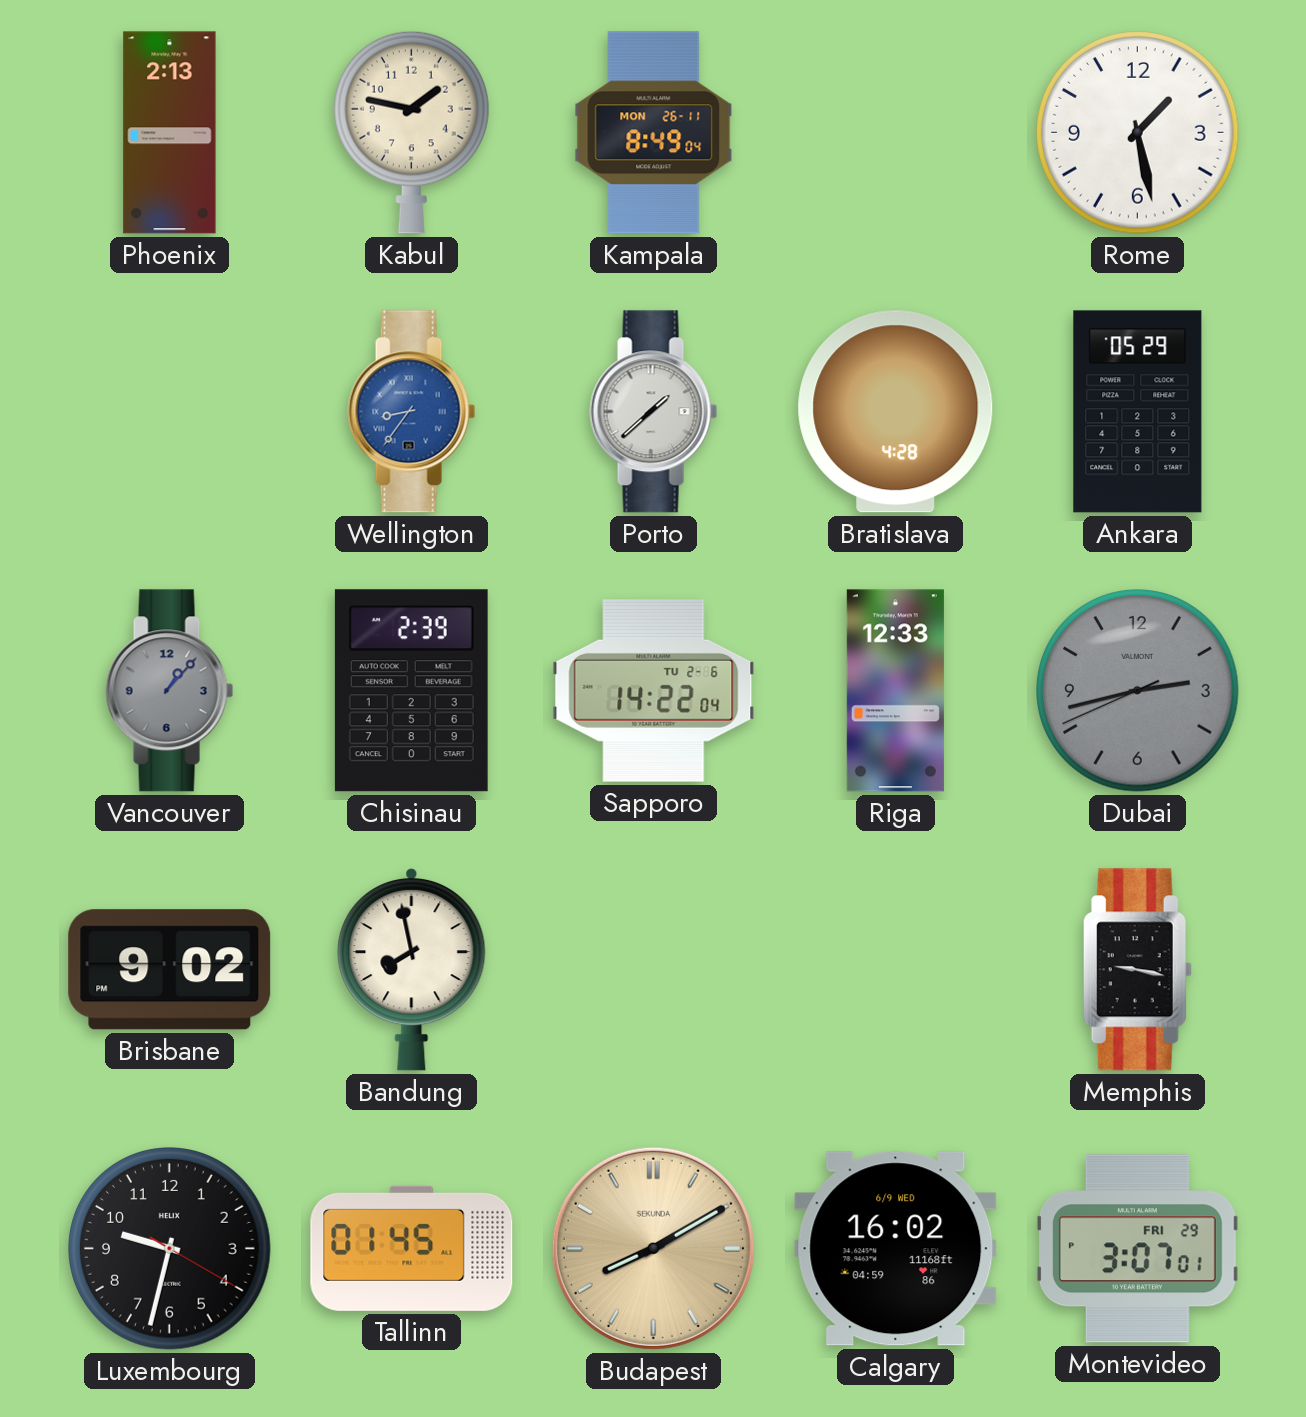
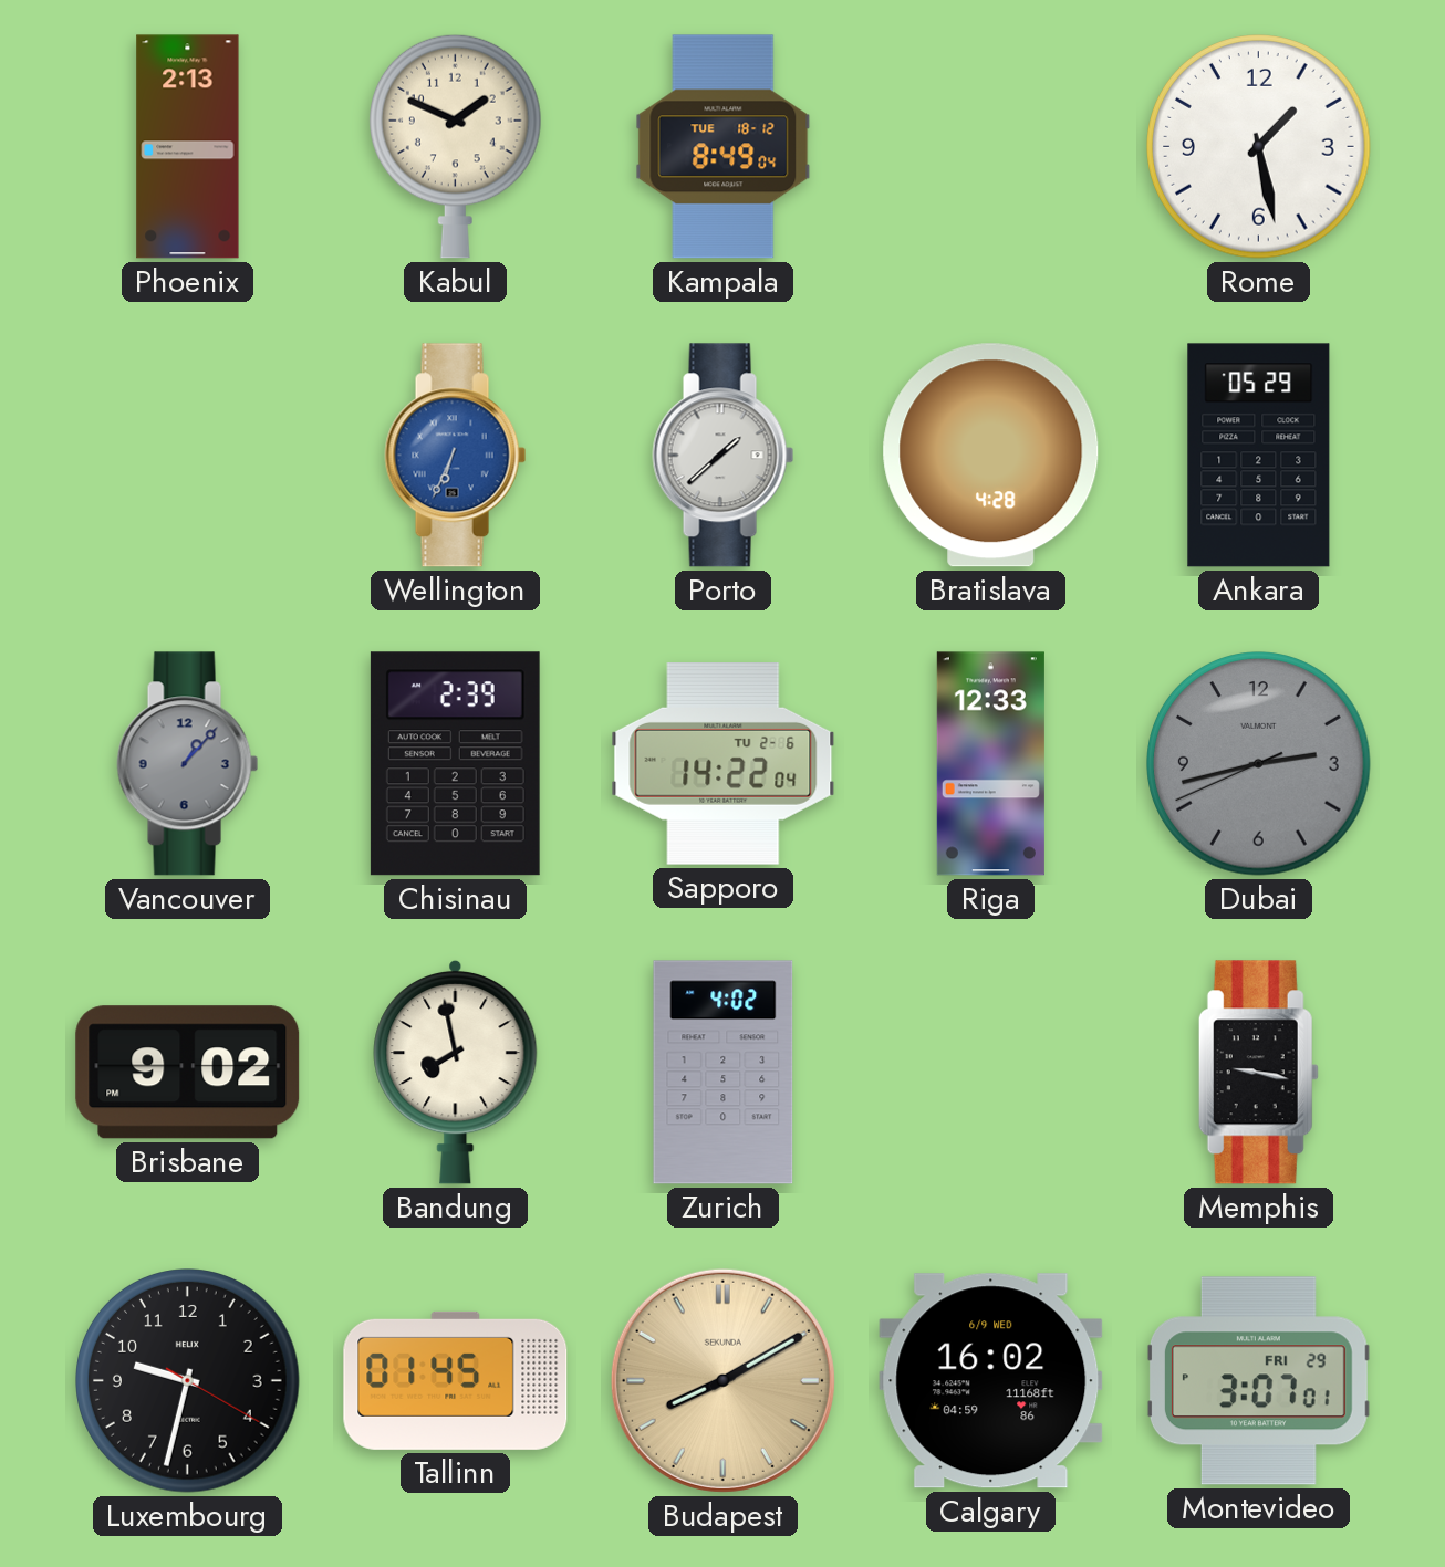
Kabul: 1:47 -> 1:49 (455, 146)
Kampala date: MON 26-11 -> TUE 18-12 (724, 147)
Wellington: 8:36 -> 6:34 (456, 456)
Zurich: none -> 4:02 (724, 1073)
